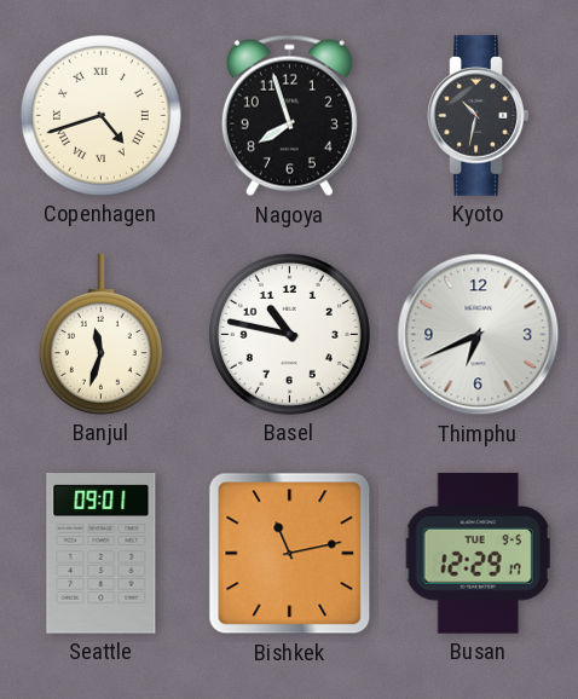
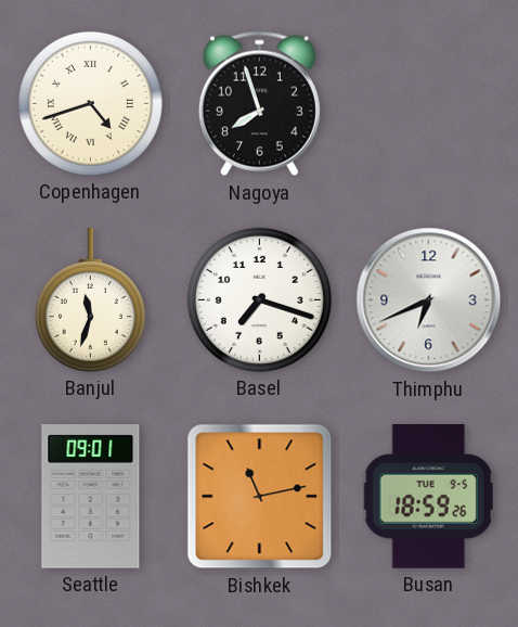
Kyoto: 10:32 -> none (479, 116)
Basel: 10:47 -> 7:18 (259, 299)
Busan: 12:29 -> 18:59 (429, 497)
